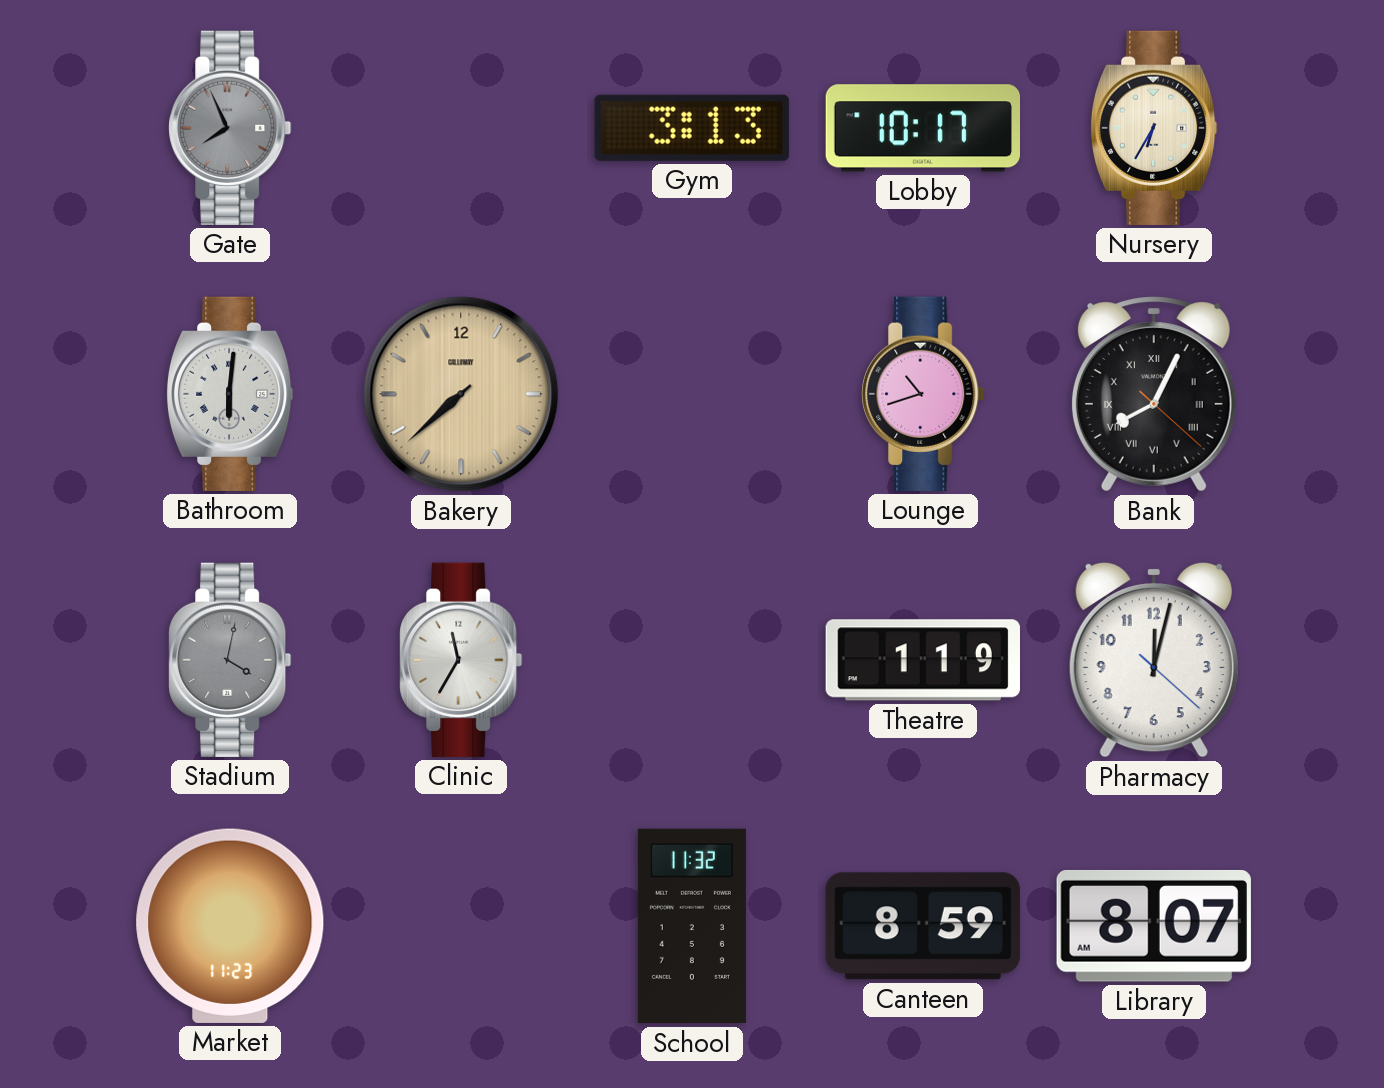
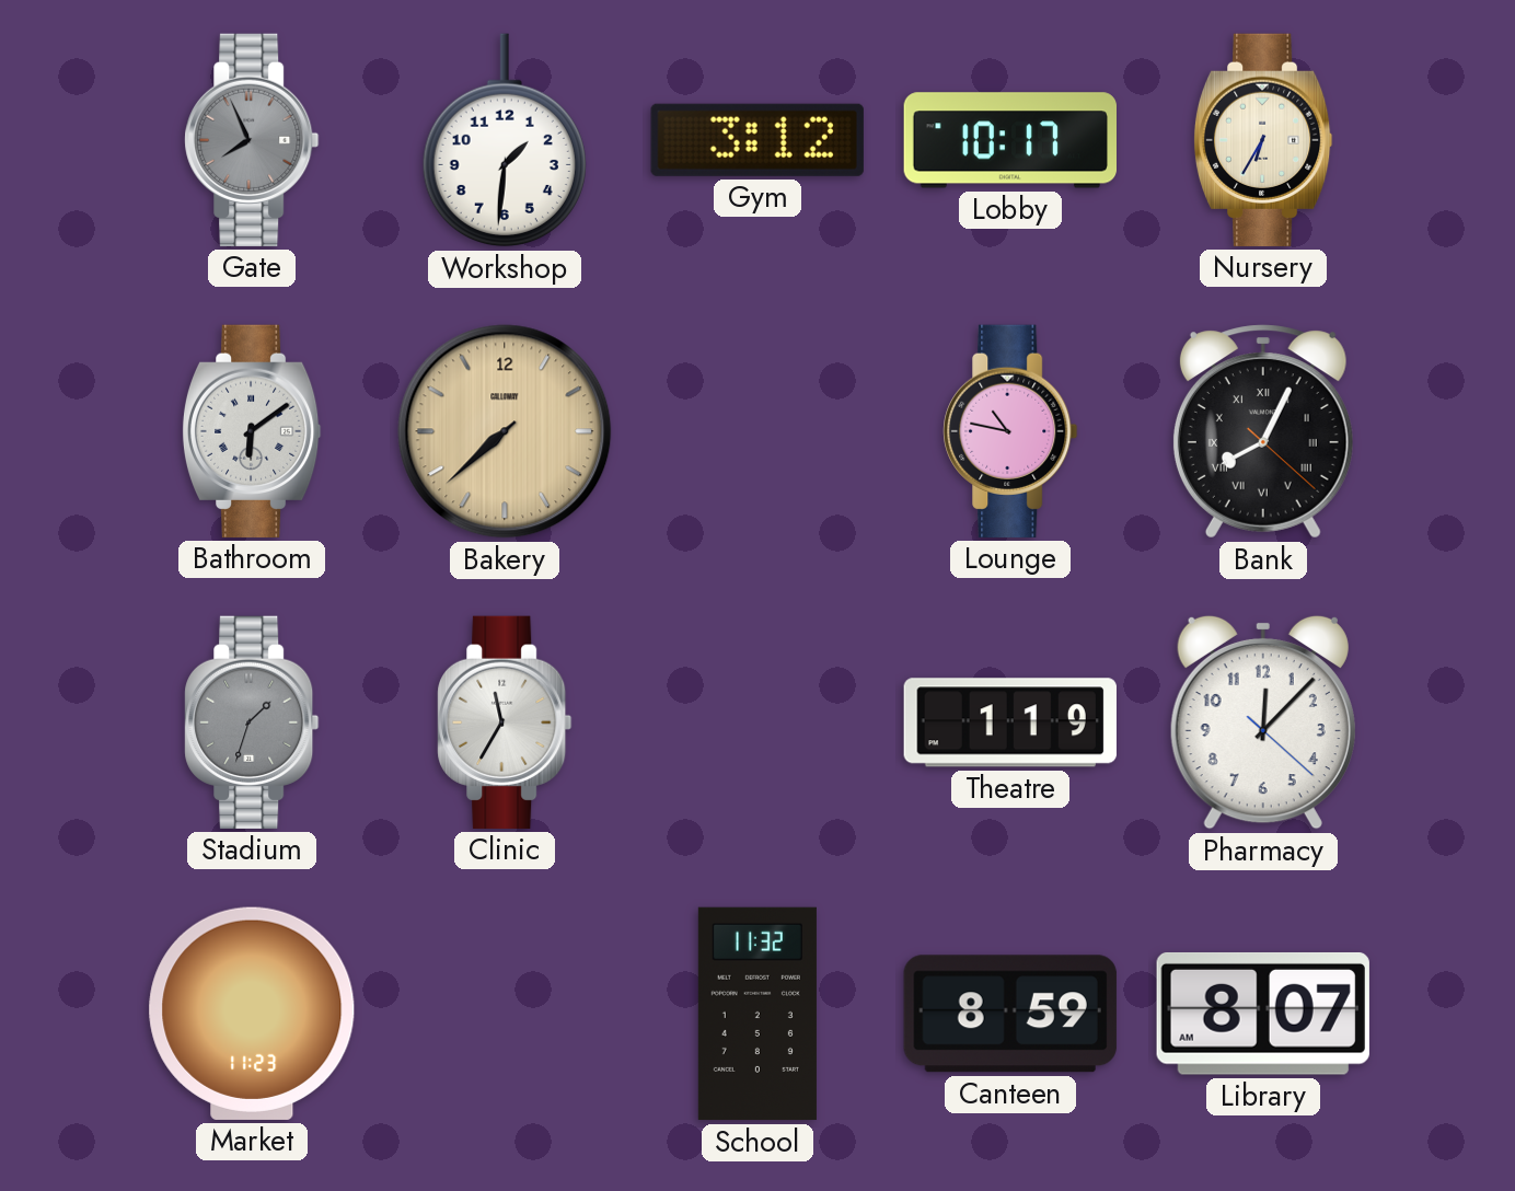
Workshop: none -> 1:31 (505, 140)
Gym: 3:13 -> 3:12 (757, 140)
Bathroom: 6:01 -> 6:09 (252, 431)
Lounge: 10:42 -> 10:47 (1010, 431)
Stadium: 4:02 -> 1:33 (252, 722)
Pharmacy: 12:02 -> 12:07 (1263, 722)
